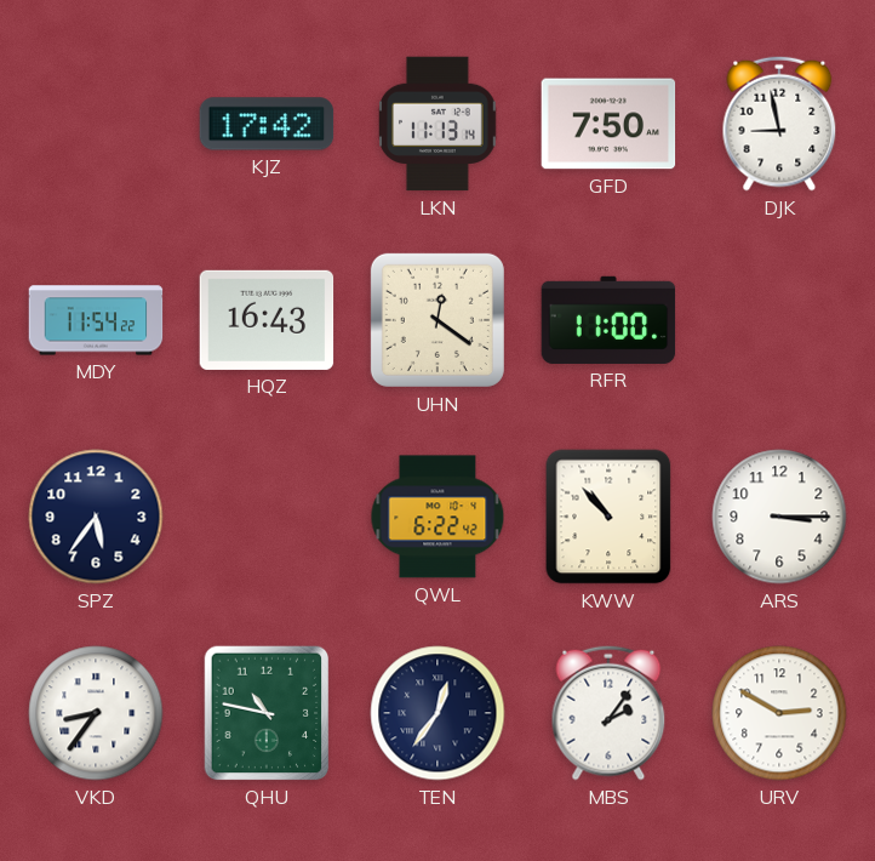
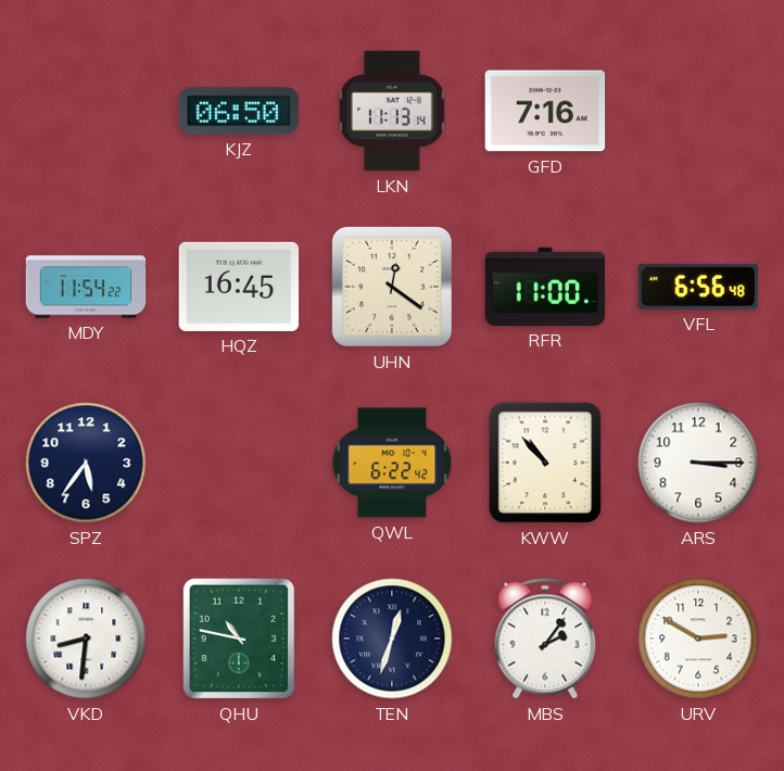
KJZ: 17:42 -> 06:50 (239, 111)
GFD: 7:50 -> 7:16 (545, 111)
DJK: 8:58 -> none (779, 124)
HQZ: 16:43 -> 16:45 (239, 287)
VFL: none -> 6:56 (698, 287)
VKD: 8:36 -> 8:31 (86, 639)
TEN: 12:36 -> 12:33 (392, 639)
